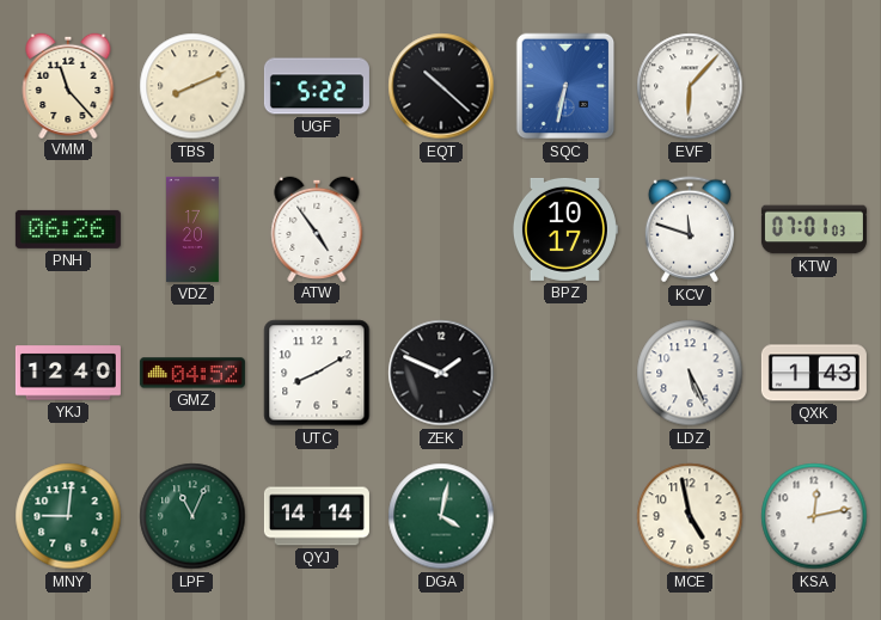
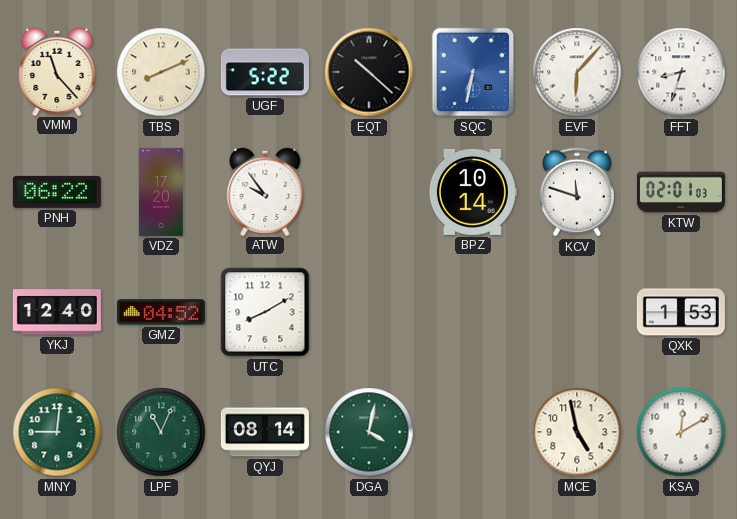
FFT: none -> 8:33 (681, 72)
PNH: 06:26 -> 06:22 (57, 192)
ATW: 4:54 -> 9:54 (265, 191)
BPZ: 10:17 -> 10:14 (472, 192)
KTW: 07:01 -> 02:01 (681, 192)
ZEK: 1:49 -> none (441, 373)
LDZ: 5:26 -> none (690, 373)
QXK: 1:43 -> 1:53 (681, 312)
QYJ: 14:14 -> 08:14 (265, 432)
KSA: 12:13 -> 12:10 (681, 432)
